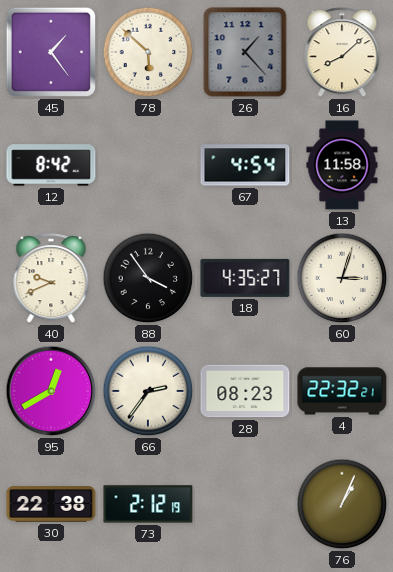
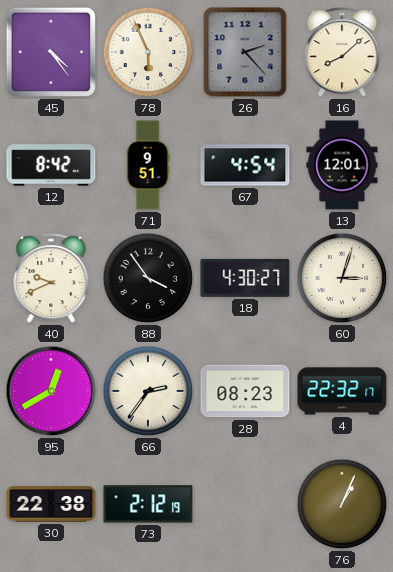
45: 1:24 -> 4:24 (51, 52)
78: 5:52 -> 5:56 (148, 52)
26: 1:23 -> 2:23 (245, 52)
71: none -> 9:51 (148, 165)
13: 11:58 -> 12:01 (342, 165)
18: 4:35 -> 4:30 (245, 278)
4: 22:32:21 -> 22:32:17 (342, 391)
